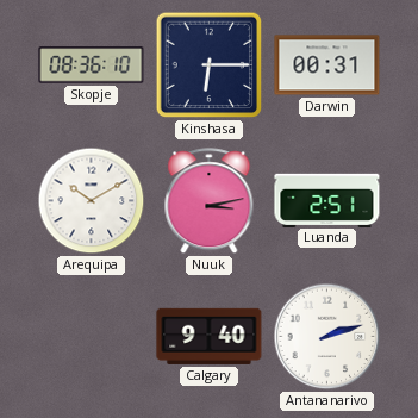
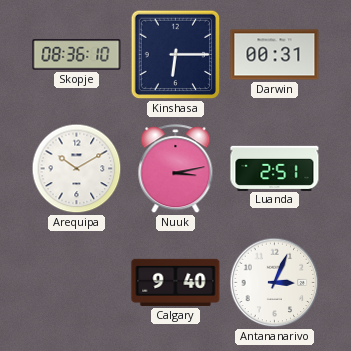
Antananarivo: 2:12 -> 3:04 (275, 283)
